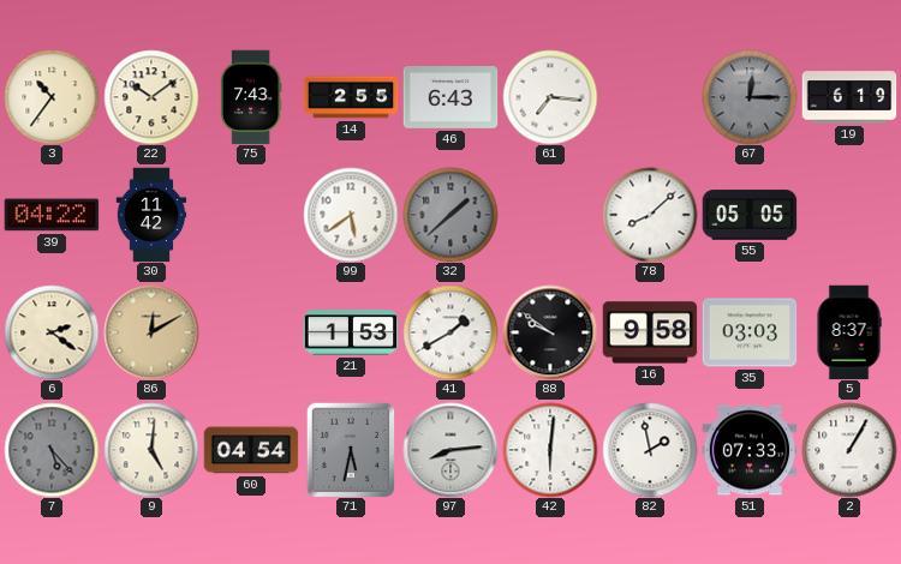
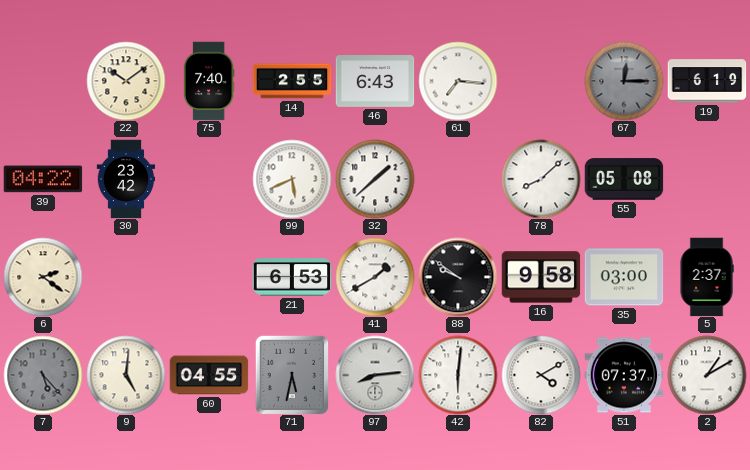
3: 10:36 -> none (52, 97)
75: 7:43 -> 7:40 (209, 81)
30: 11:42 -> 23:42 (126, 179)
99: 5:39 -> 5:41 (292, 179)
32 dial: grey -> white (375, 179)
55: 05:05 -> 05:08 (624, 179)
86: 12:10 -> none (151, 332)
21: 1:53 -> 6:53 (292, 277)
35: 03:03 -> 03:00 (624, 277)
5: 8:37 -> 2:37 (707, 277)
60: 04:54 -> 04:55 (209, 375)
82: 1:58 -> 4:10 (541, 375)
51: 07:33 -> 07:37 (624, 375)
2: 1:05 -> 1:10 (707, 375)
